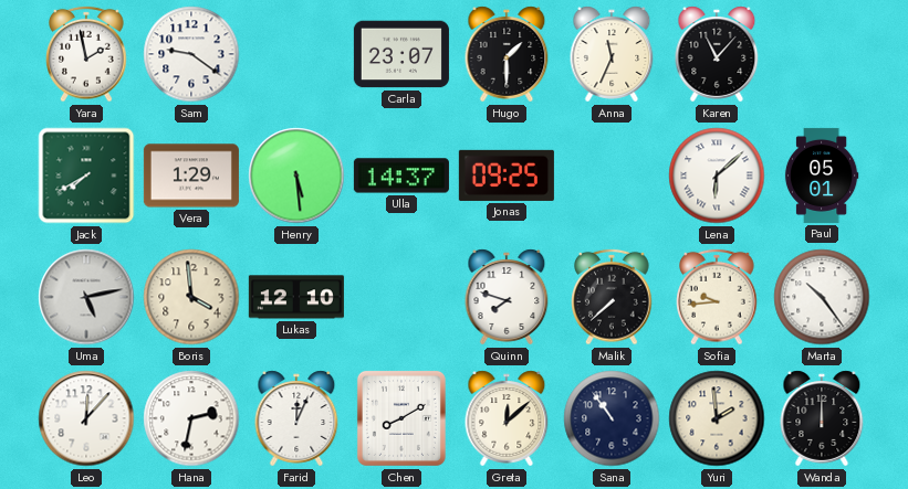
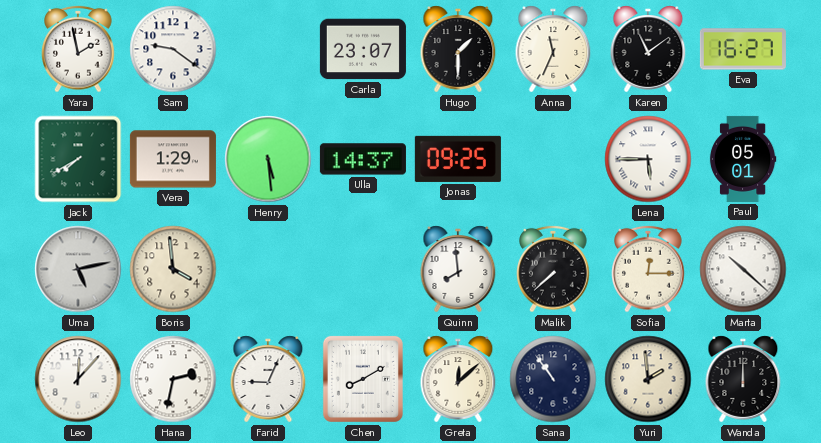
Karen: 11:07 -> 11:09 (648, 49)
Eva: none -> 16:27 (743, 49)
Lena: 6:08 -> 5:45 (648, 159)
Lukas: 12:10 -> none (296, 297)
Quinn: 7:48 -> 7:59 (458, 269)
Sofia: 9:44 -> 12:15 (648, 269)
Marta: 10:24 -> 10:22 (743, 269)
Farid: 12:04 -> 9:04 (268, 379)
